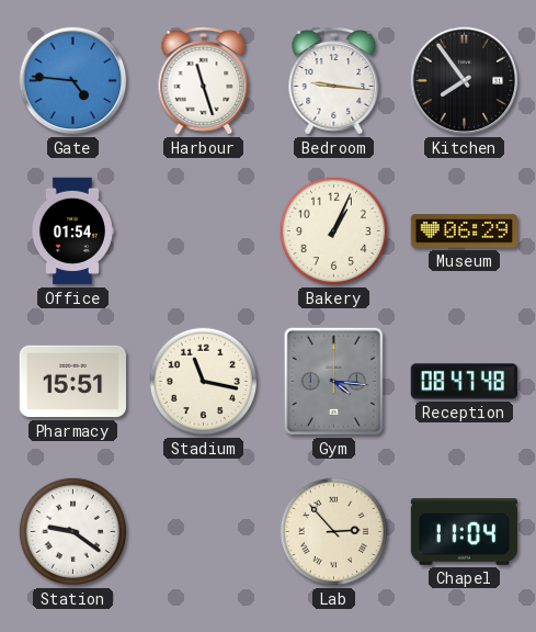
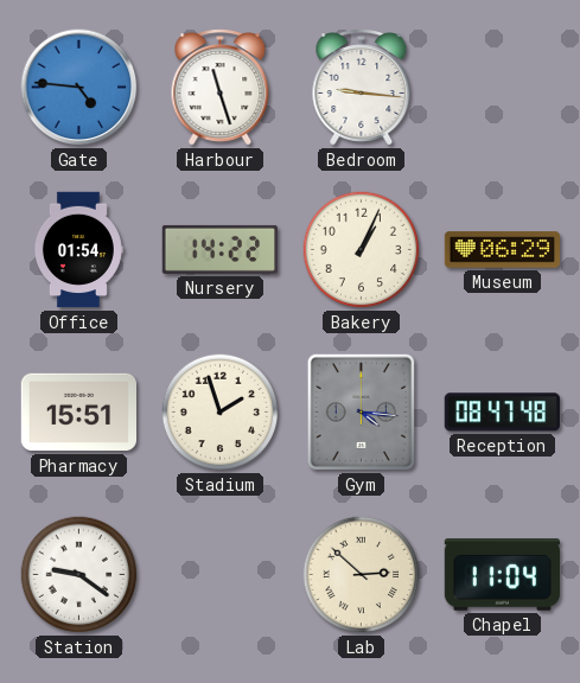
Kitchen: 7:54 -> none (465, 81)
Nursery: none -> 14:22 (219, 249)
Stadium: 11:17 -> 1:57 (221, 413)
Lab: 2:53 -> 2:52 (362, 575)
